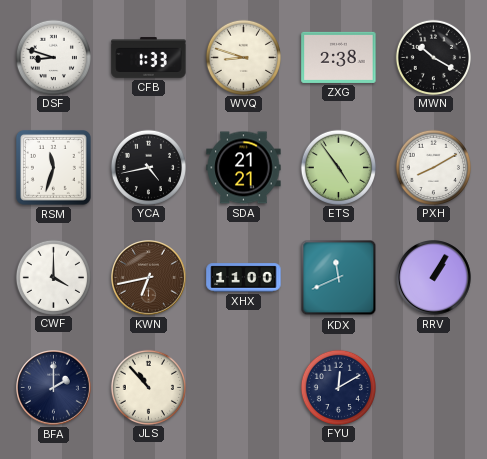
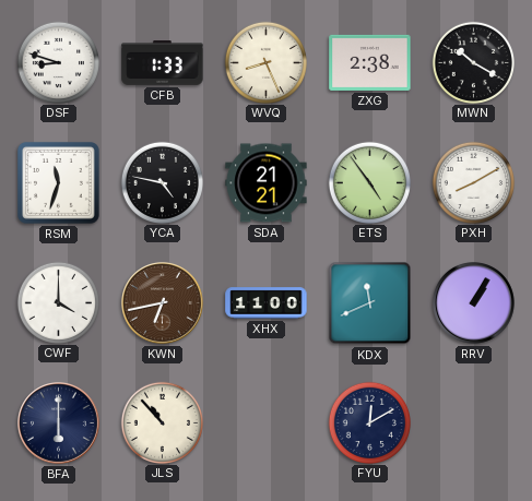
WVQ: 8:48 -> 8:26 (265, 62)
YCA: 4:43 -> 4:47 (162, 182)
BFA: 2:00 -> 6:00 (59, 424)
